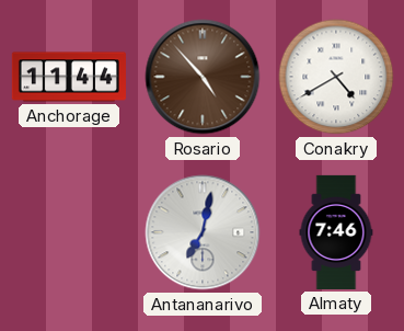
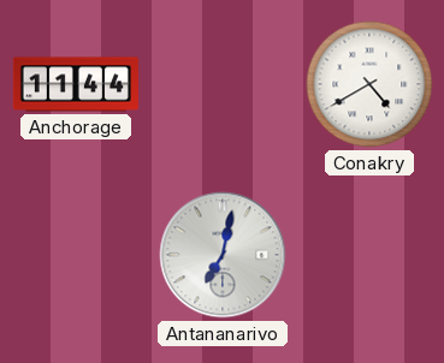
Rosario: 4:53 -> none (203, 77)
Almaty: 7:46 -> none (336, 232)
